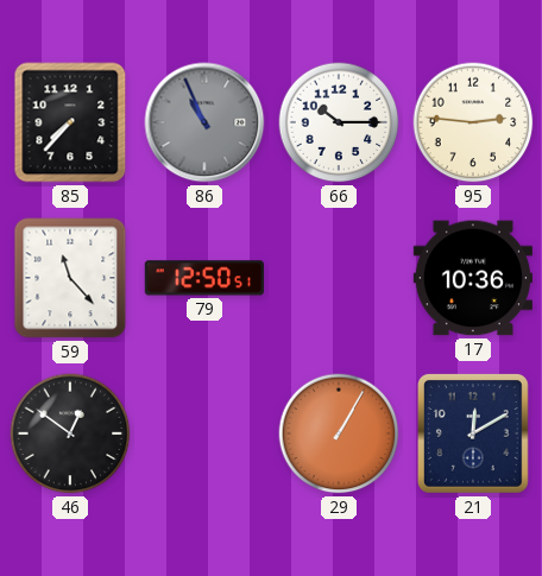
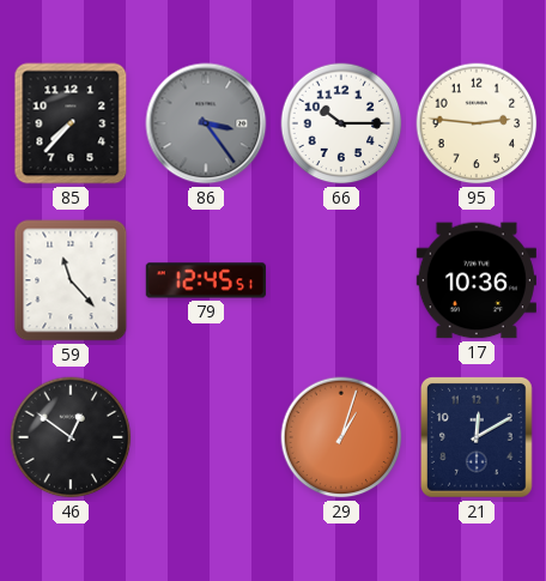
86: 10:56 -> 3:24 (206, 123)
79: 12:50 -> 12:45 (206, 280)
29: 1:05 -> 1:03 (341, 437)
